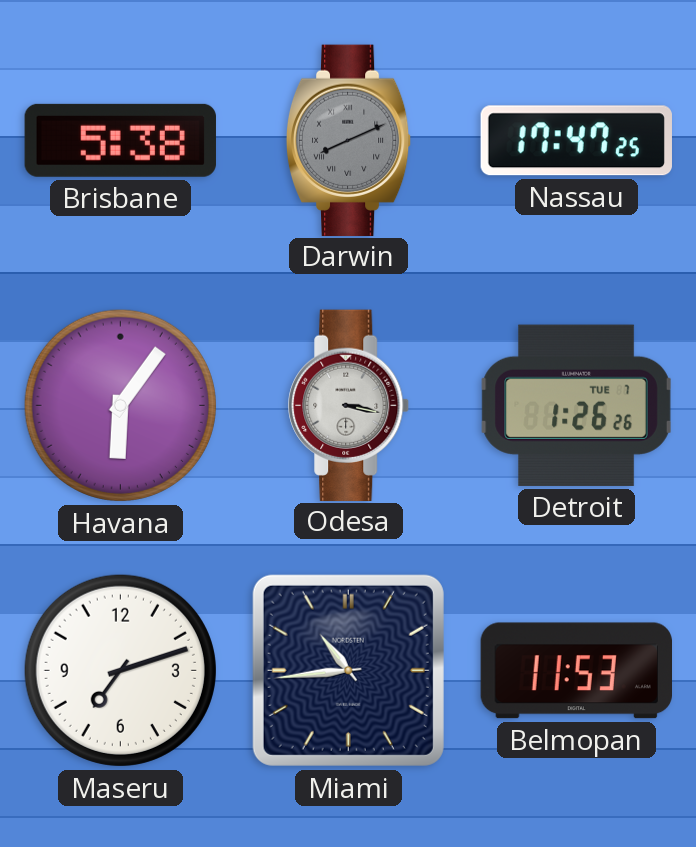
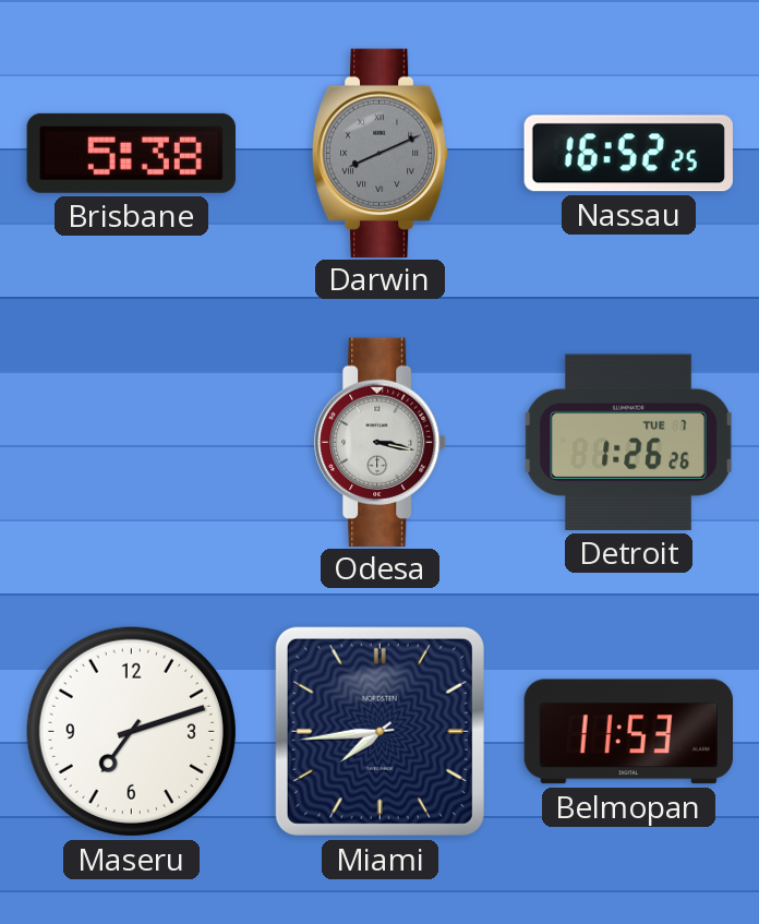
Nassau: 17:47 -> 16:52 (628, 154)
Havana: 6:06 -> none (120, 405)
Miami: 10:44 -> 7:44 (379, 731)
